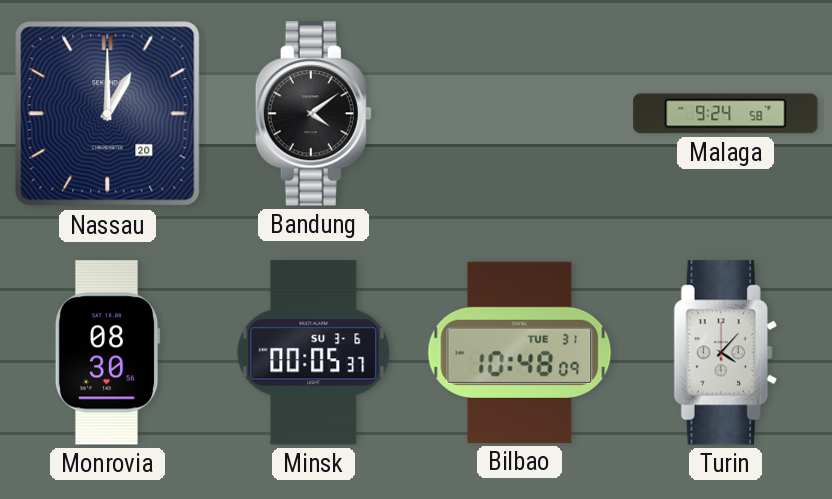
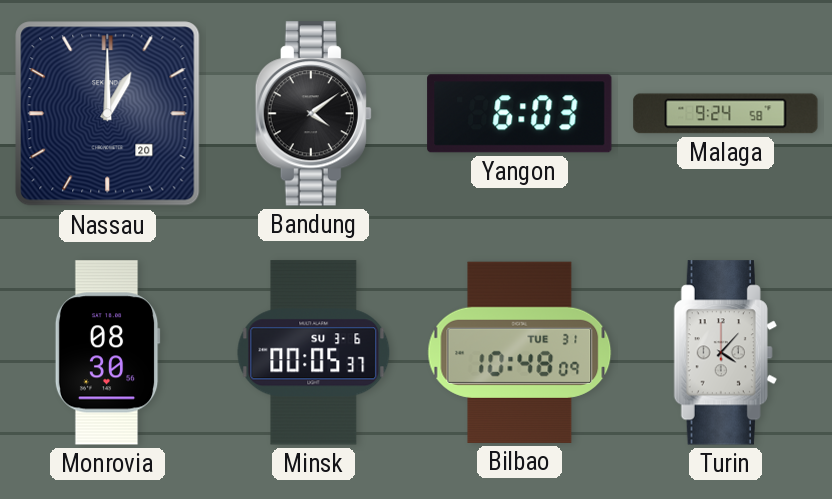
Yangon: none -> 6:03 (520, 114)
